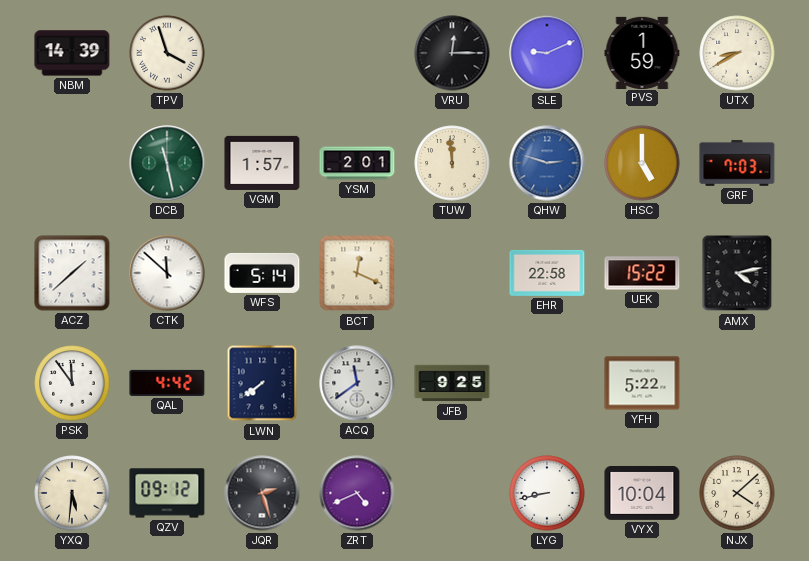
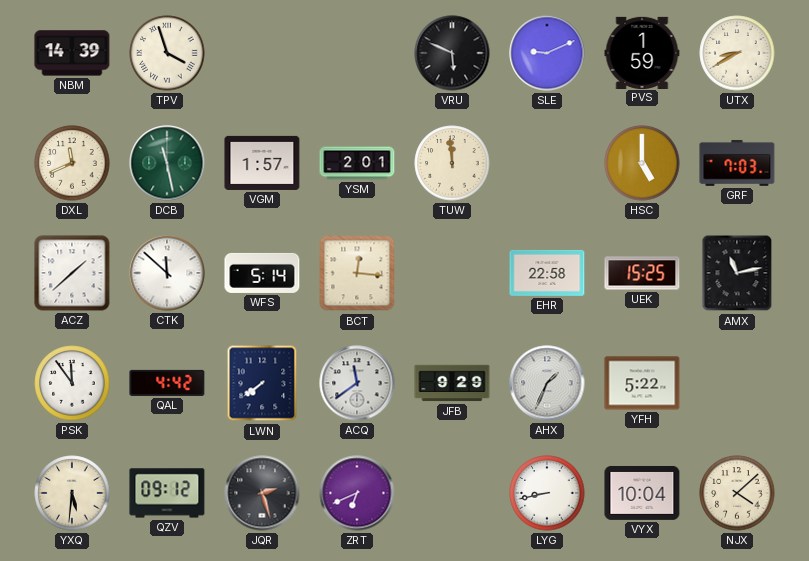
VRU: 12:15 -> 5:49 (452, 53)
DXL: none -> 11:41 (72, 163)
QHW: 2:48 -> none (547, 163)
BCT: 12:19 -> 12:16 (357, 273)
UEK: 15:22 -> 15:25 (642, 273)
AMX: 4:13 -> 11:13 (737, 273)
JFB: 9:25 -> 9:29 (452, 383)
AHX: none -> 1:34 (547, 383)
ZRT: 4:41 -> 6:41 (357, 493)
